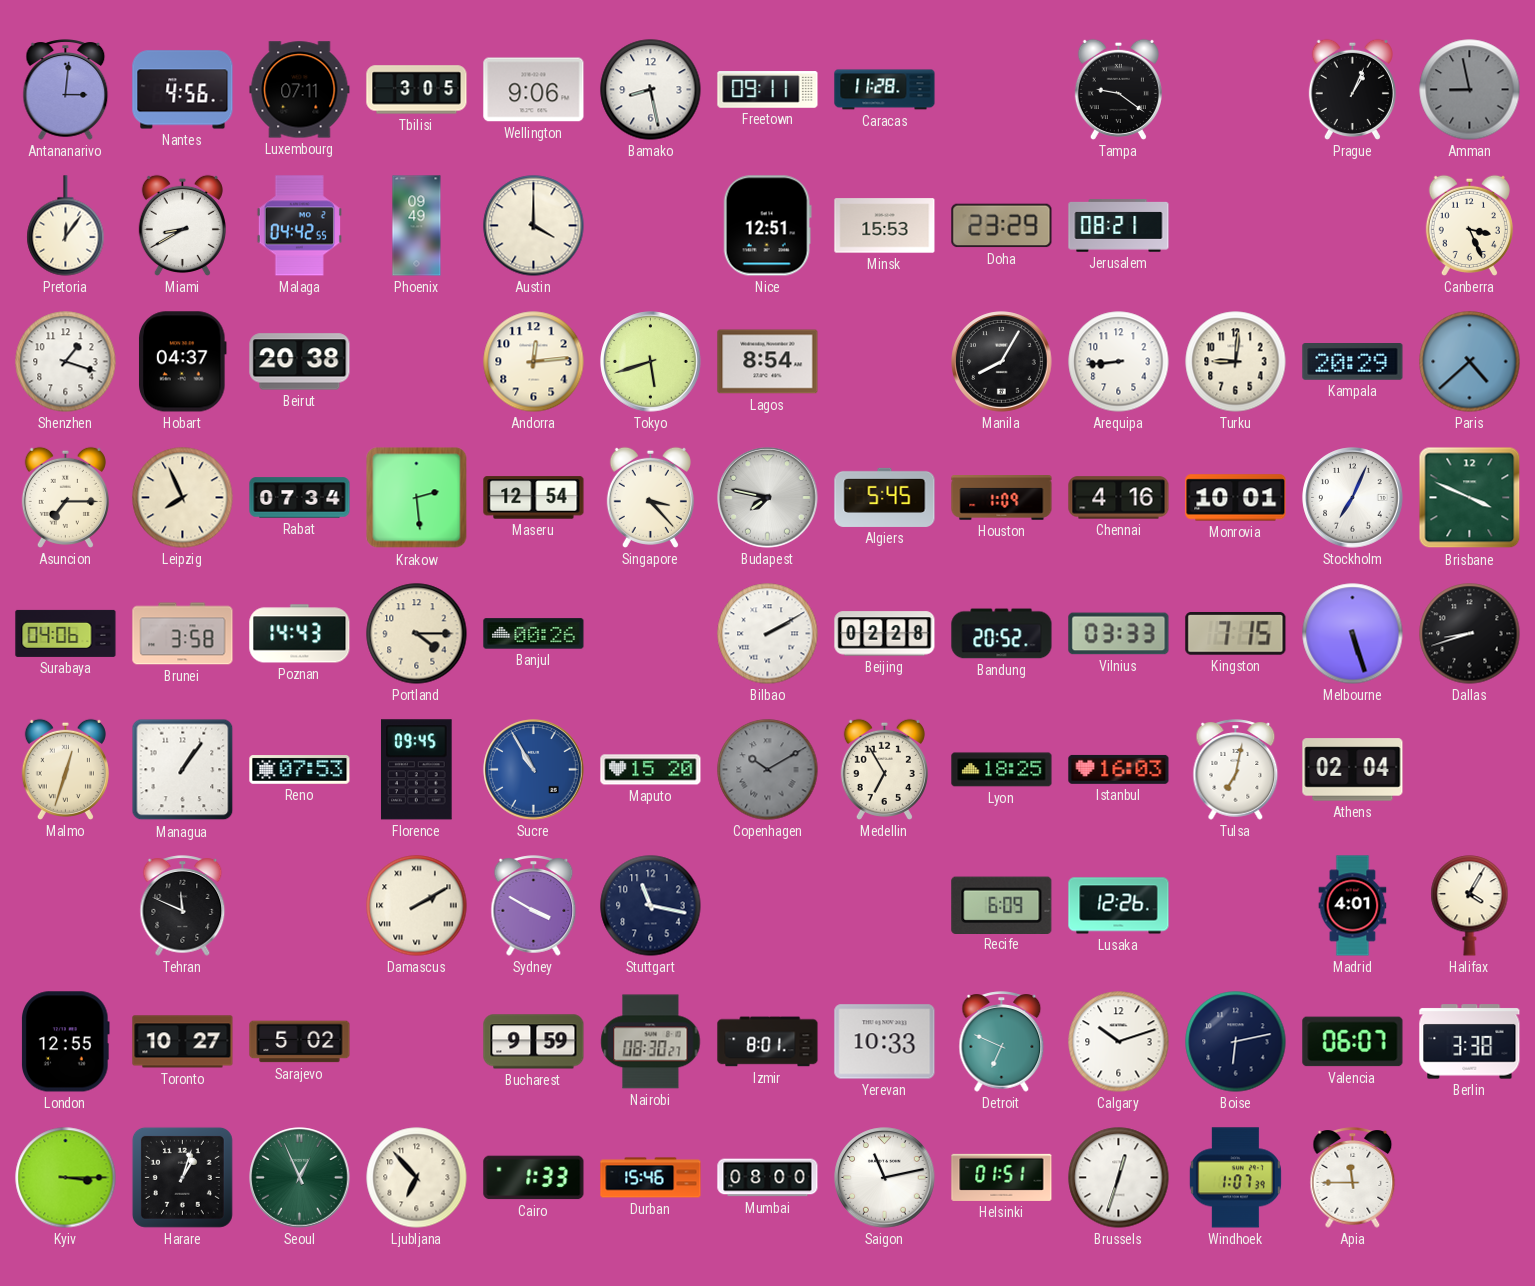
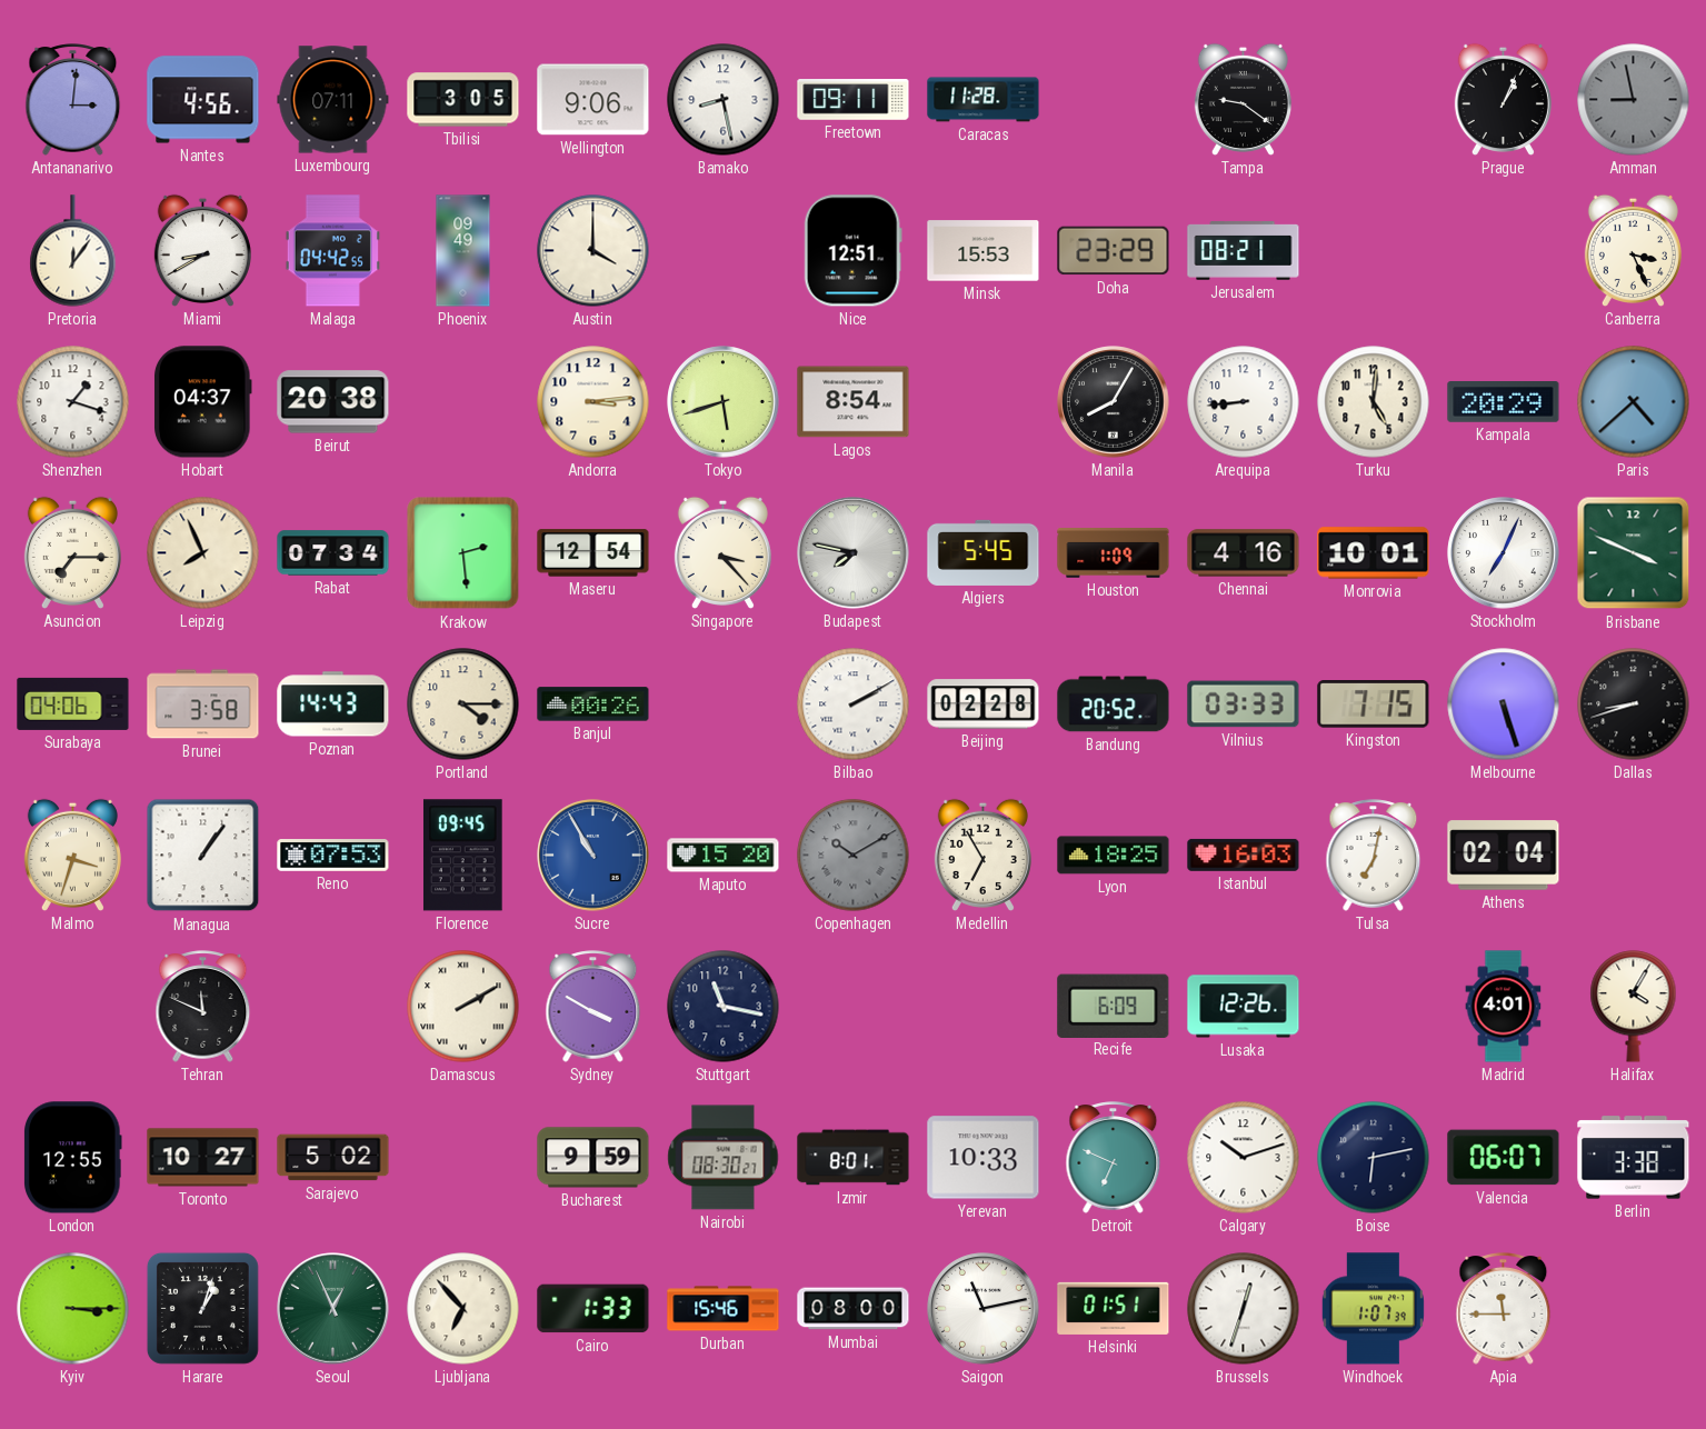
Andorra: 12:14 -> 3:14 (593, 402)
Turku: 9:01 -> 5:01 (1374, 402)
Malmo: 12:33 -> 3:33 (72, 855)
